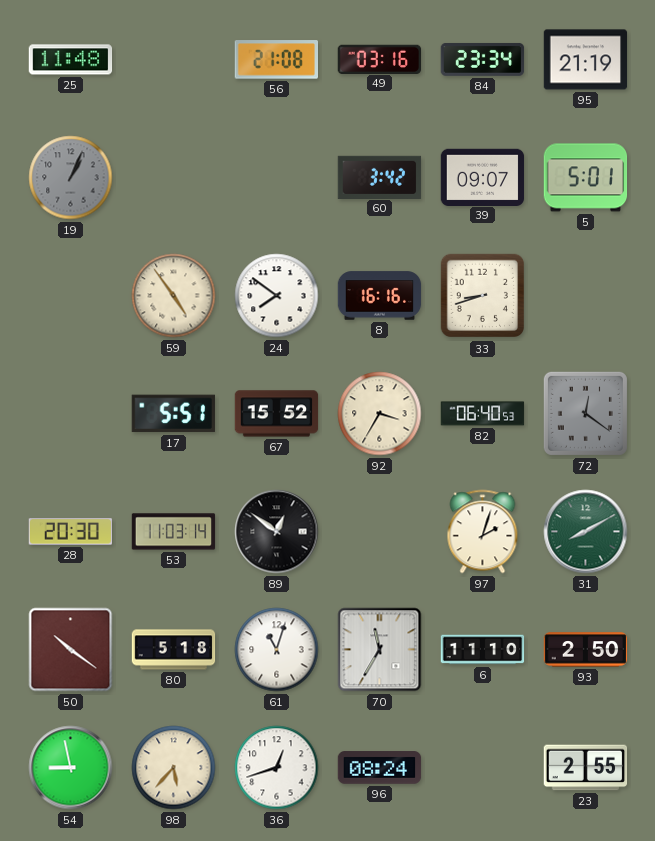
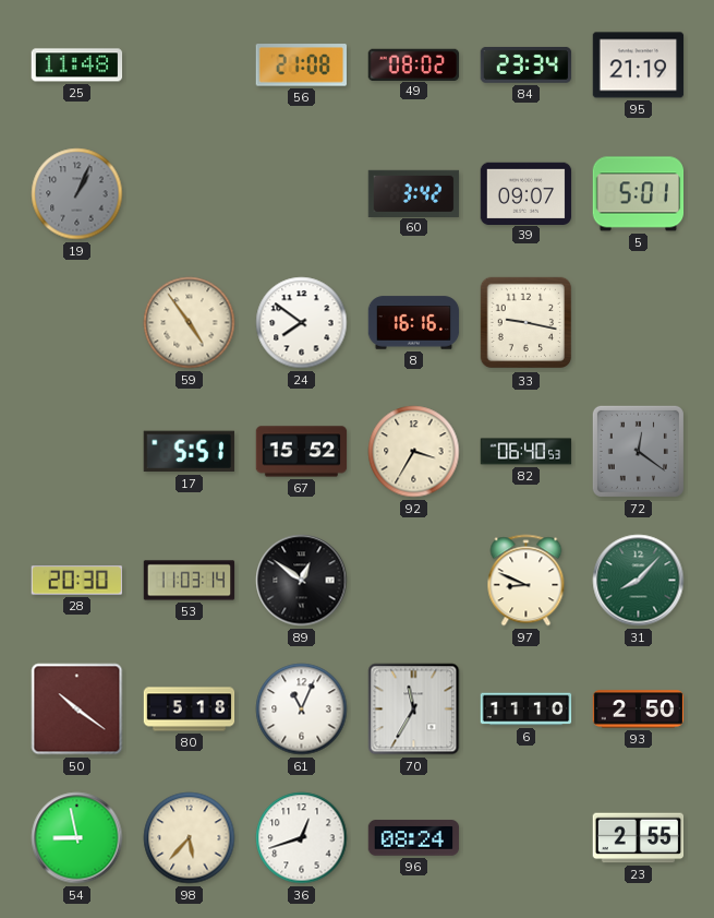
49: 03:16 -> 08:02 (414, 64)
33: 8:42 -> 9:17 (527, 323)
97: 2:03 -> 8:49 (527, 581)
31: 8:10 -> 8:07 (639, 581)
61: 11:03 -> 11:04 (302, 710)
